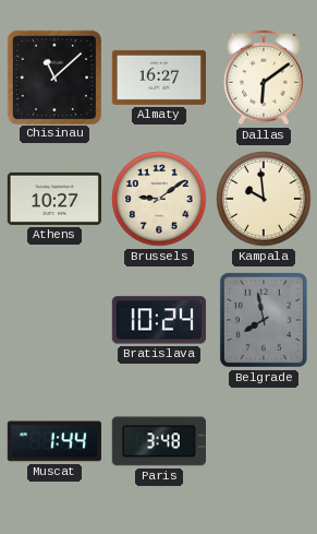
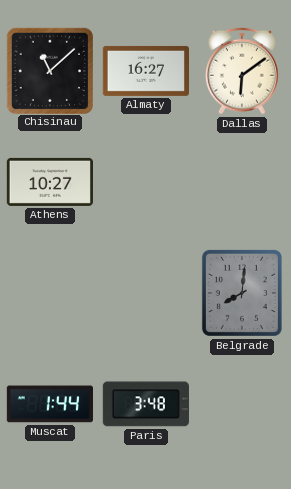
Brussels: 9:09 -> none (159, 199)
Kampala: 9:59 -> none (264, 199)
Bratislava: 10:24 -> none (159, 320)
Belgrade: 7:58 -> 8:01 (242, 293)
